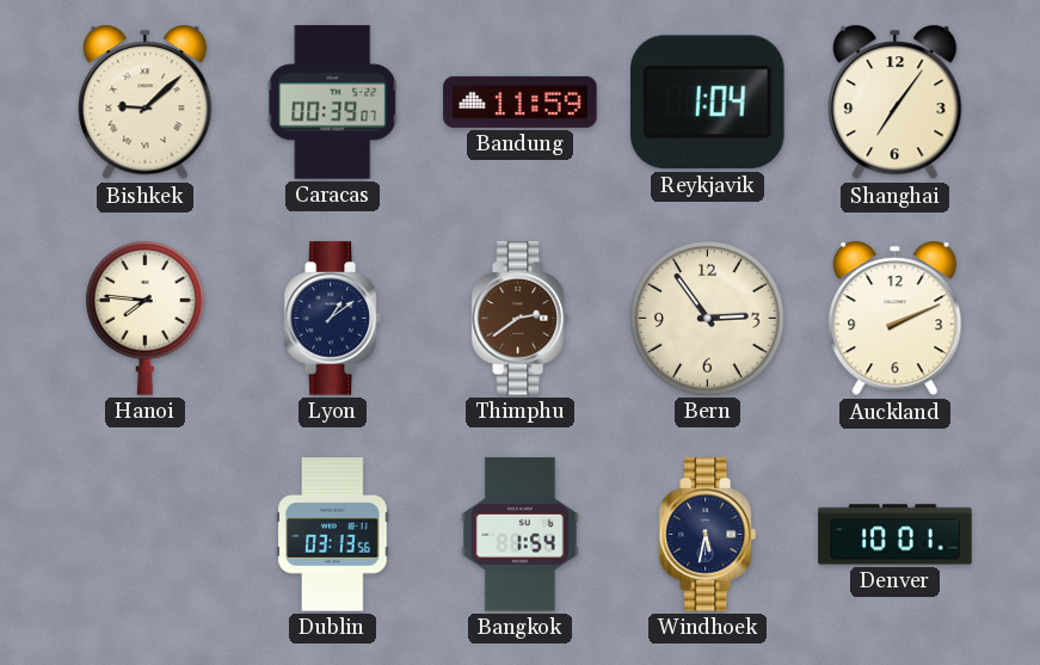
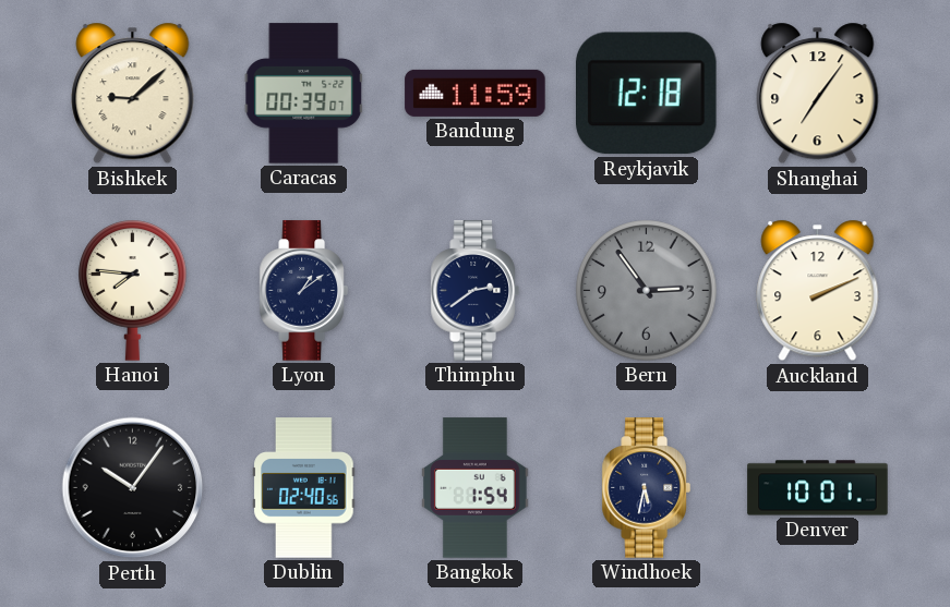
Reykjavik: 1:04 -> 12:18 (647, 94)
Thimphu dial: brown -> navy (474, 291)
Bern dial: cream -> grey (647, 291)
Perth: none -> 10:06 (133, 488)
Dublin: 03:13 -> 02:40 (304, 488)
